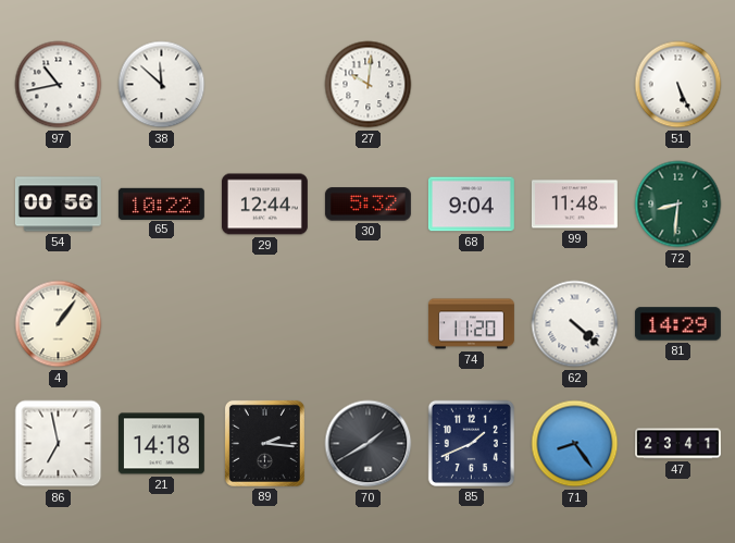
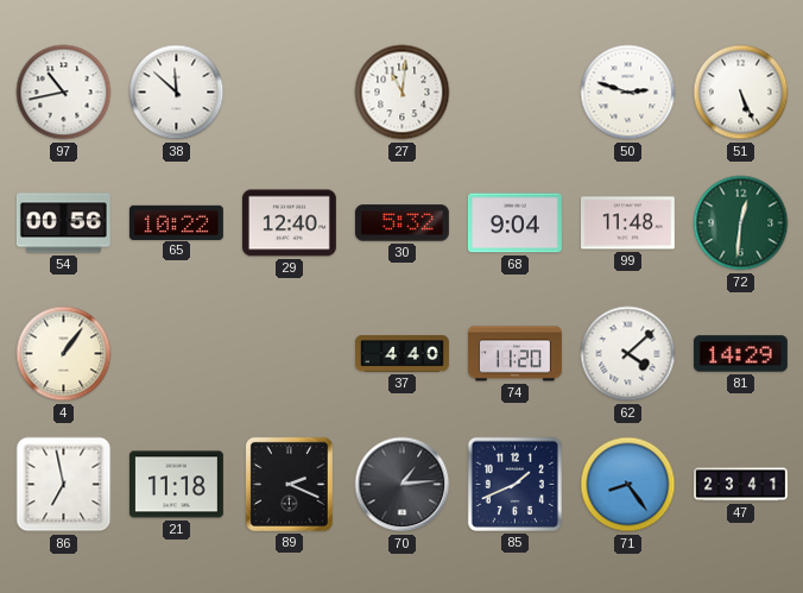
27: 10:01 -> 11:01 (403, 93)
50: none -> 2:48 (628, 93)
29: 12:44 -> 12:40 (289, 223)
72: 8:31 -> 12:31 (741, 223)
37: none -> 4:40 (403, 354)
62: 4:22 -> 4:08 (628, 354)
21: 14:18 -> 11:18 (176, 485)
89: 2:16 -> 2:19 (289, 484)
70: 1:40 -> 1:14 (403, 485)
